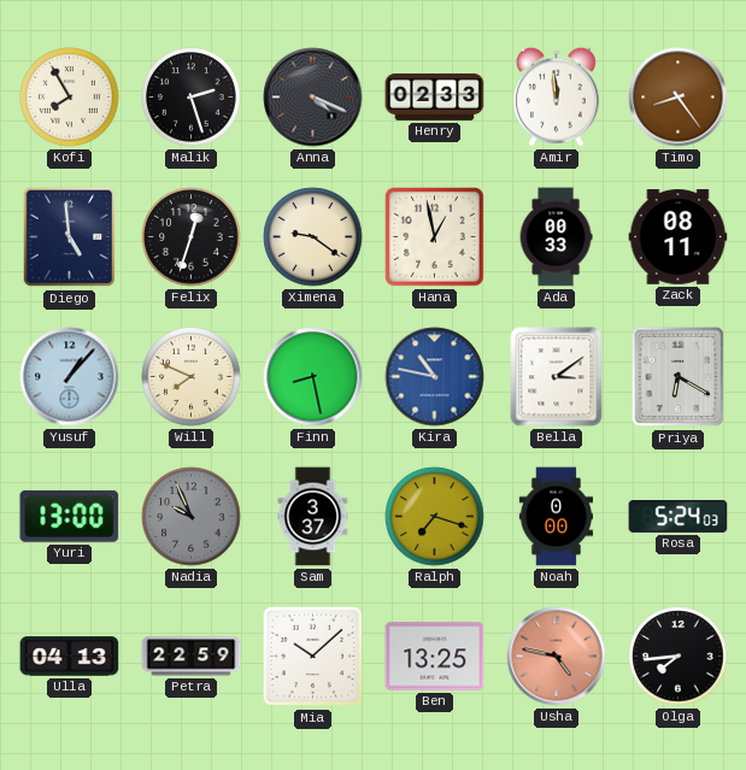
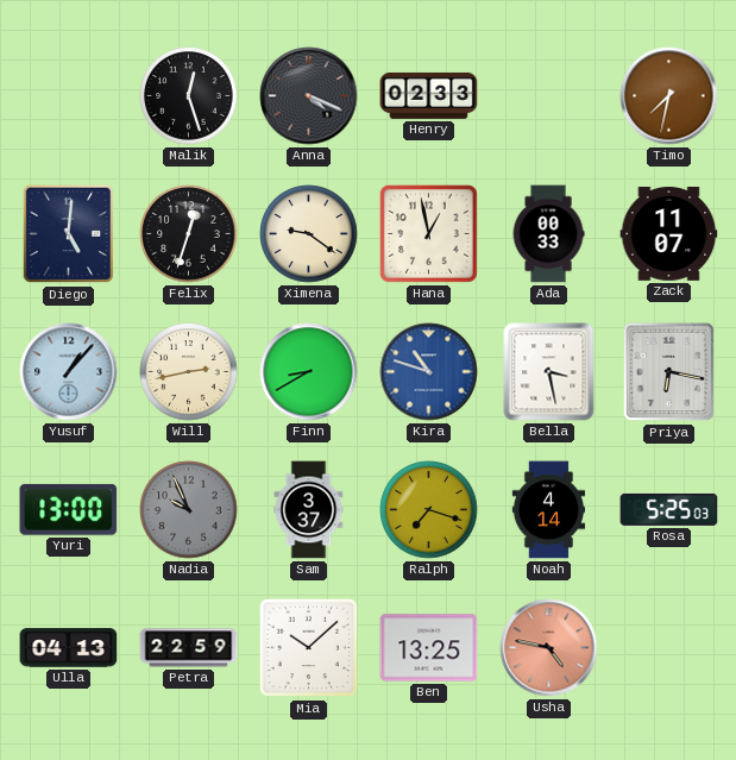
Kofi: 7:55 -> none (70, 98)
Malik: 2:27 -> 12:27 (189, 96)
Amir: 11:59 -> none (556, 96)
Timo: 8:24 -> 7:32 (669, 96)
Diego: 4:59 -> 5:01 (69, 234)
Zack: 08:11 -> 11:07 (669, 234)
Will: 7:49 -> 2:43 (189, 372)
Finn: 8:28 -> 8:40 (309, 372)
Kira: 10:47 -> 10:48 (429, 372)
Bella: 3:09 -> 3:28 (549, 372)
Priya: 6:20 -> 6:17 (669, 372)
Noah: 0:00 -> 4:14 (548, 510)
Rosa: 5:24 -> 5:25 (669, 509)
Olga: 7:44 -> none (679, 657)
